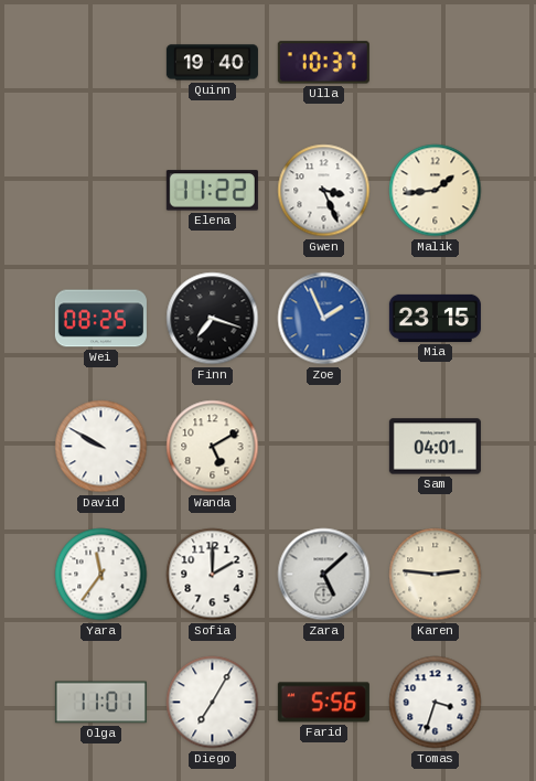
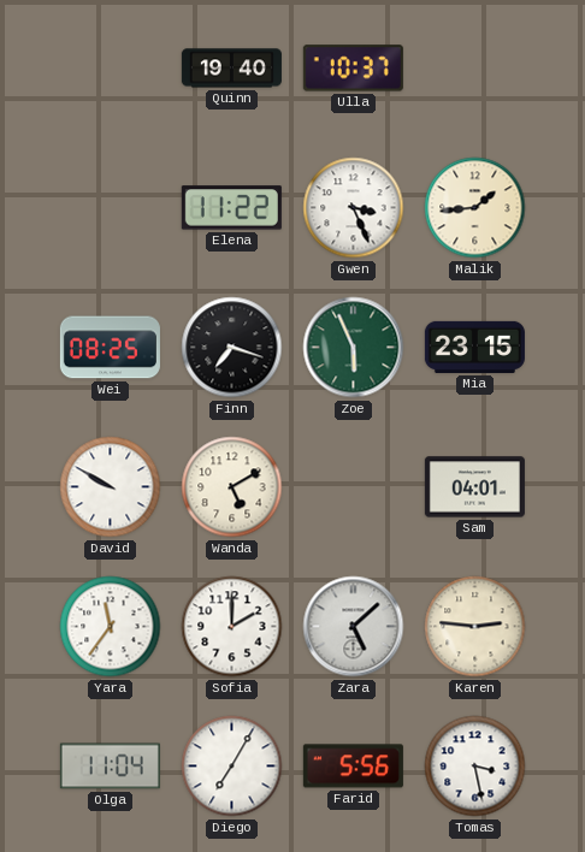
Zoe: 1:56 -> 5:56 (354, 348)
Zoe dial: blue -> green (354, 348)
Olga: 11:01 -> 11:04 (110, 767)
Tomas: 3:33 -> 3:28 (475, 767)
